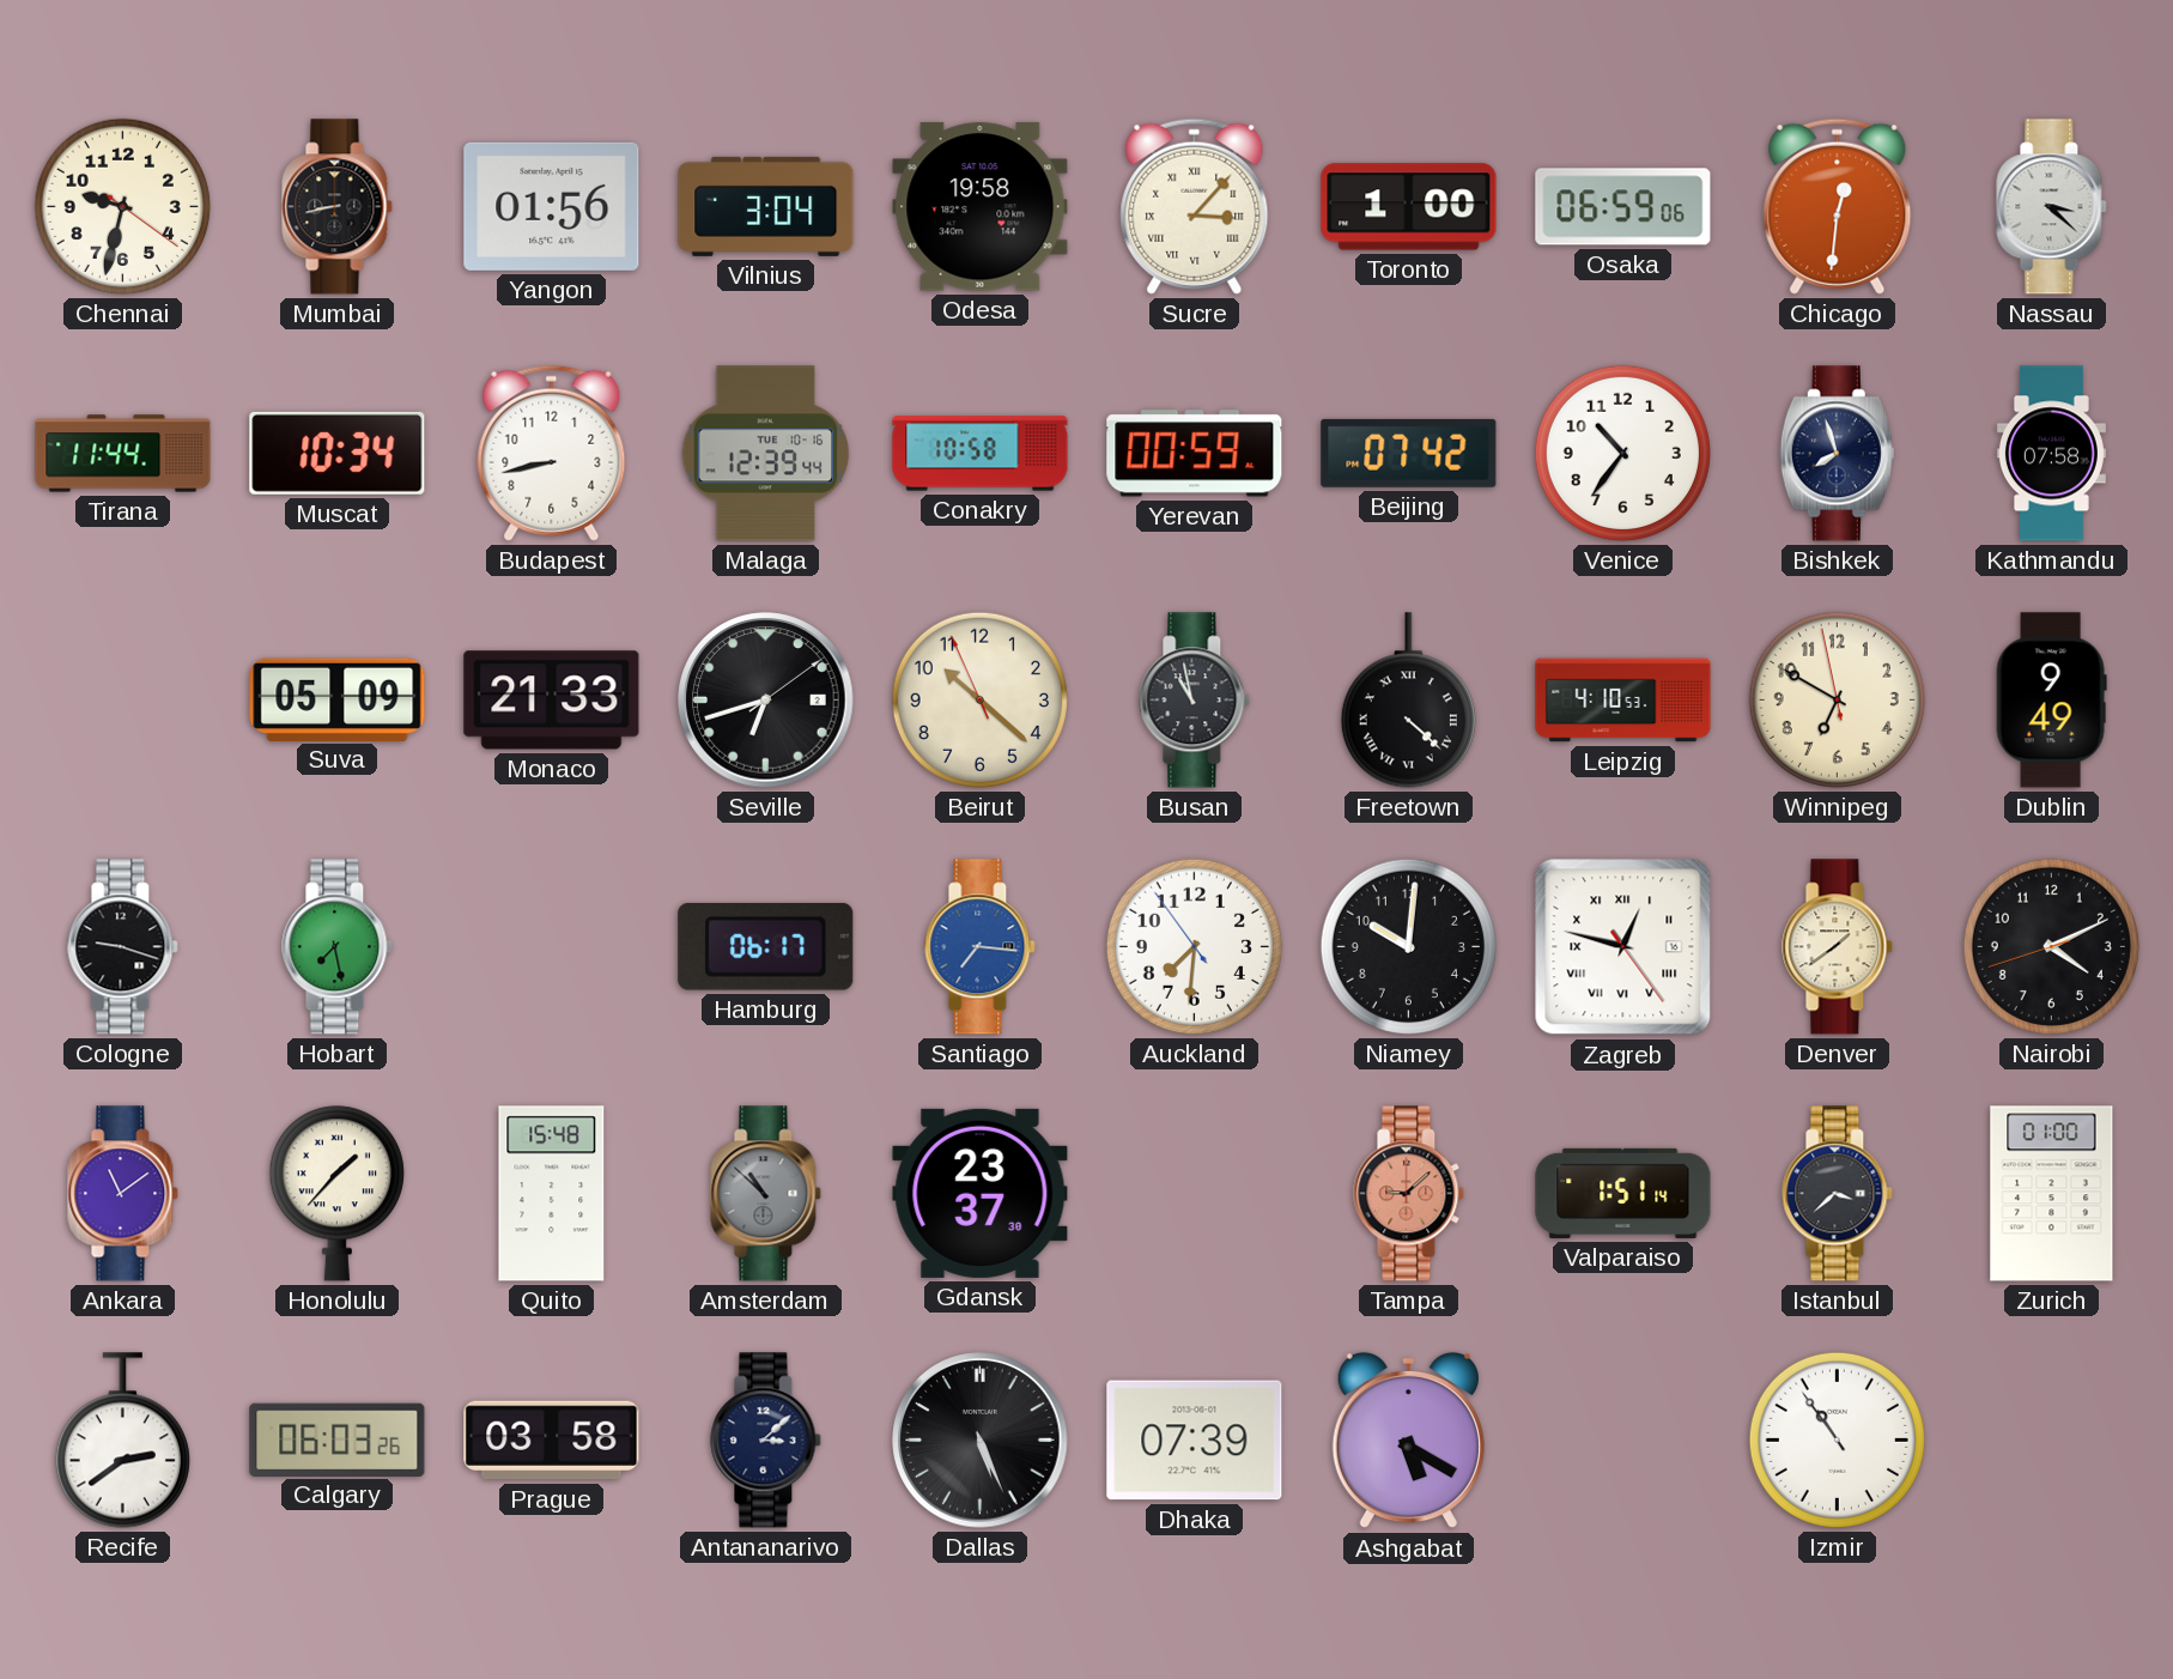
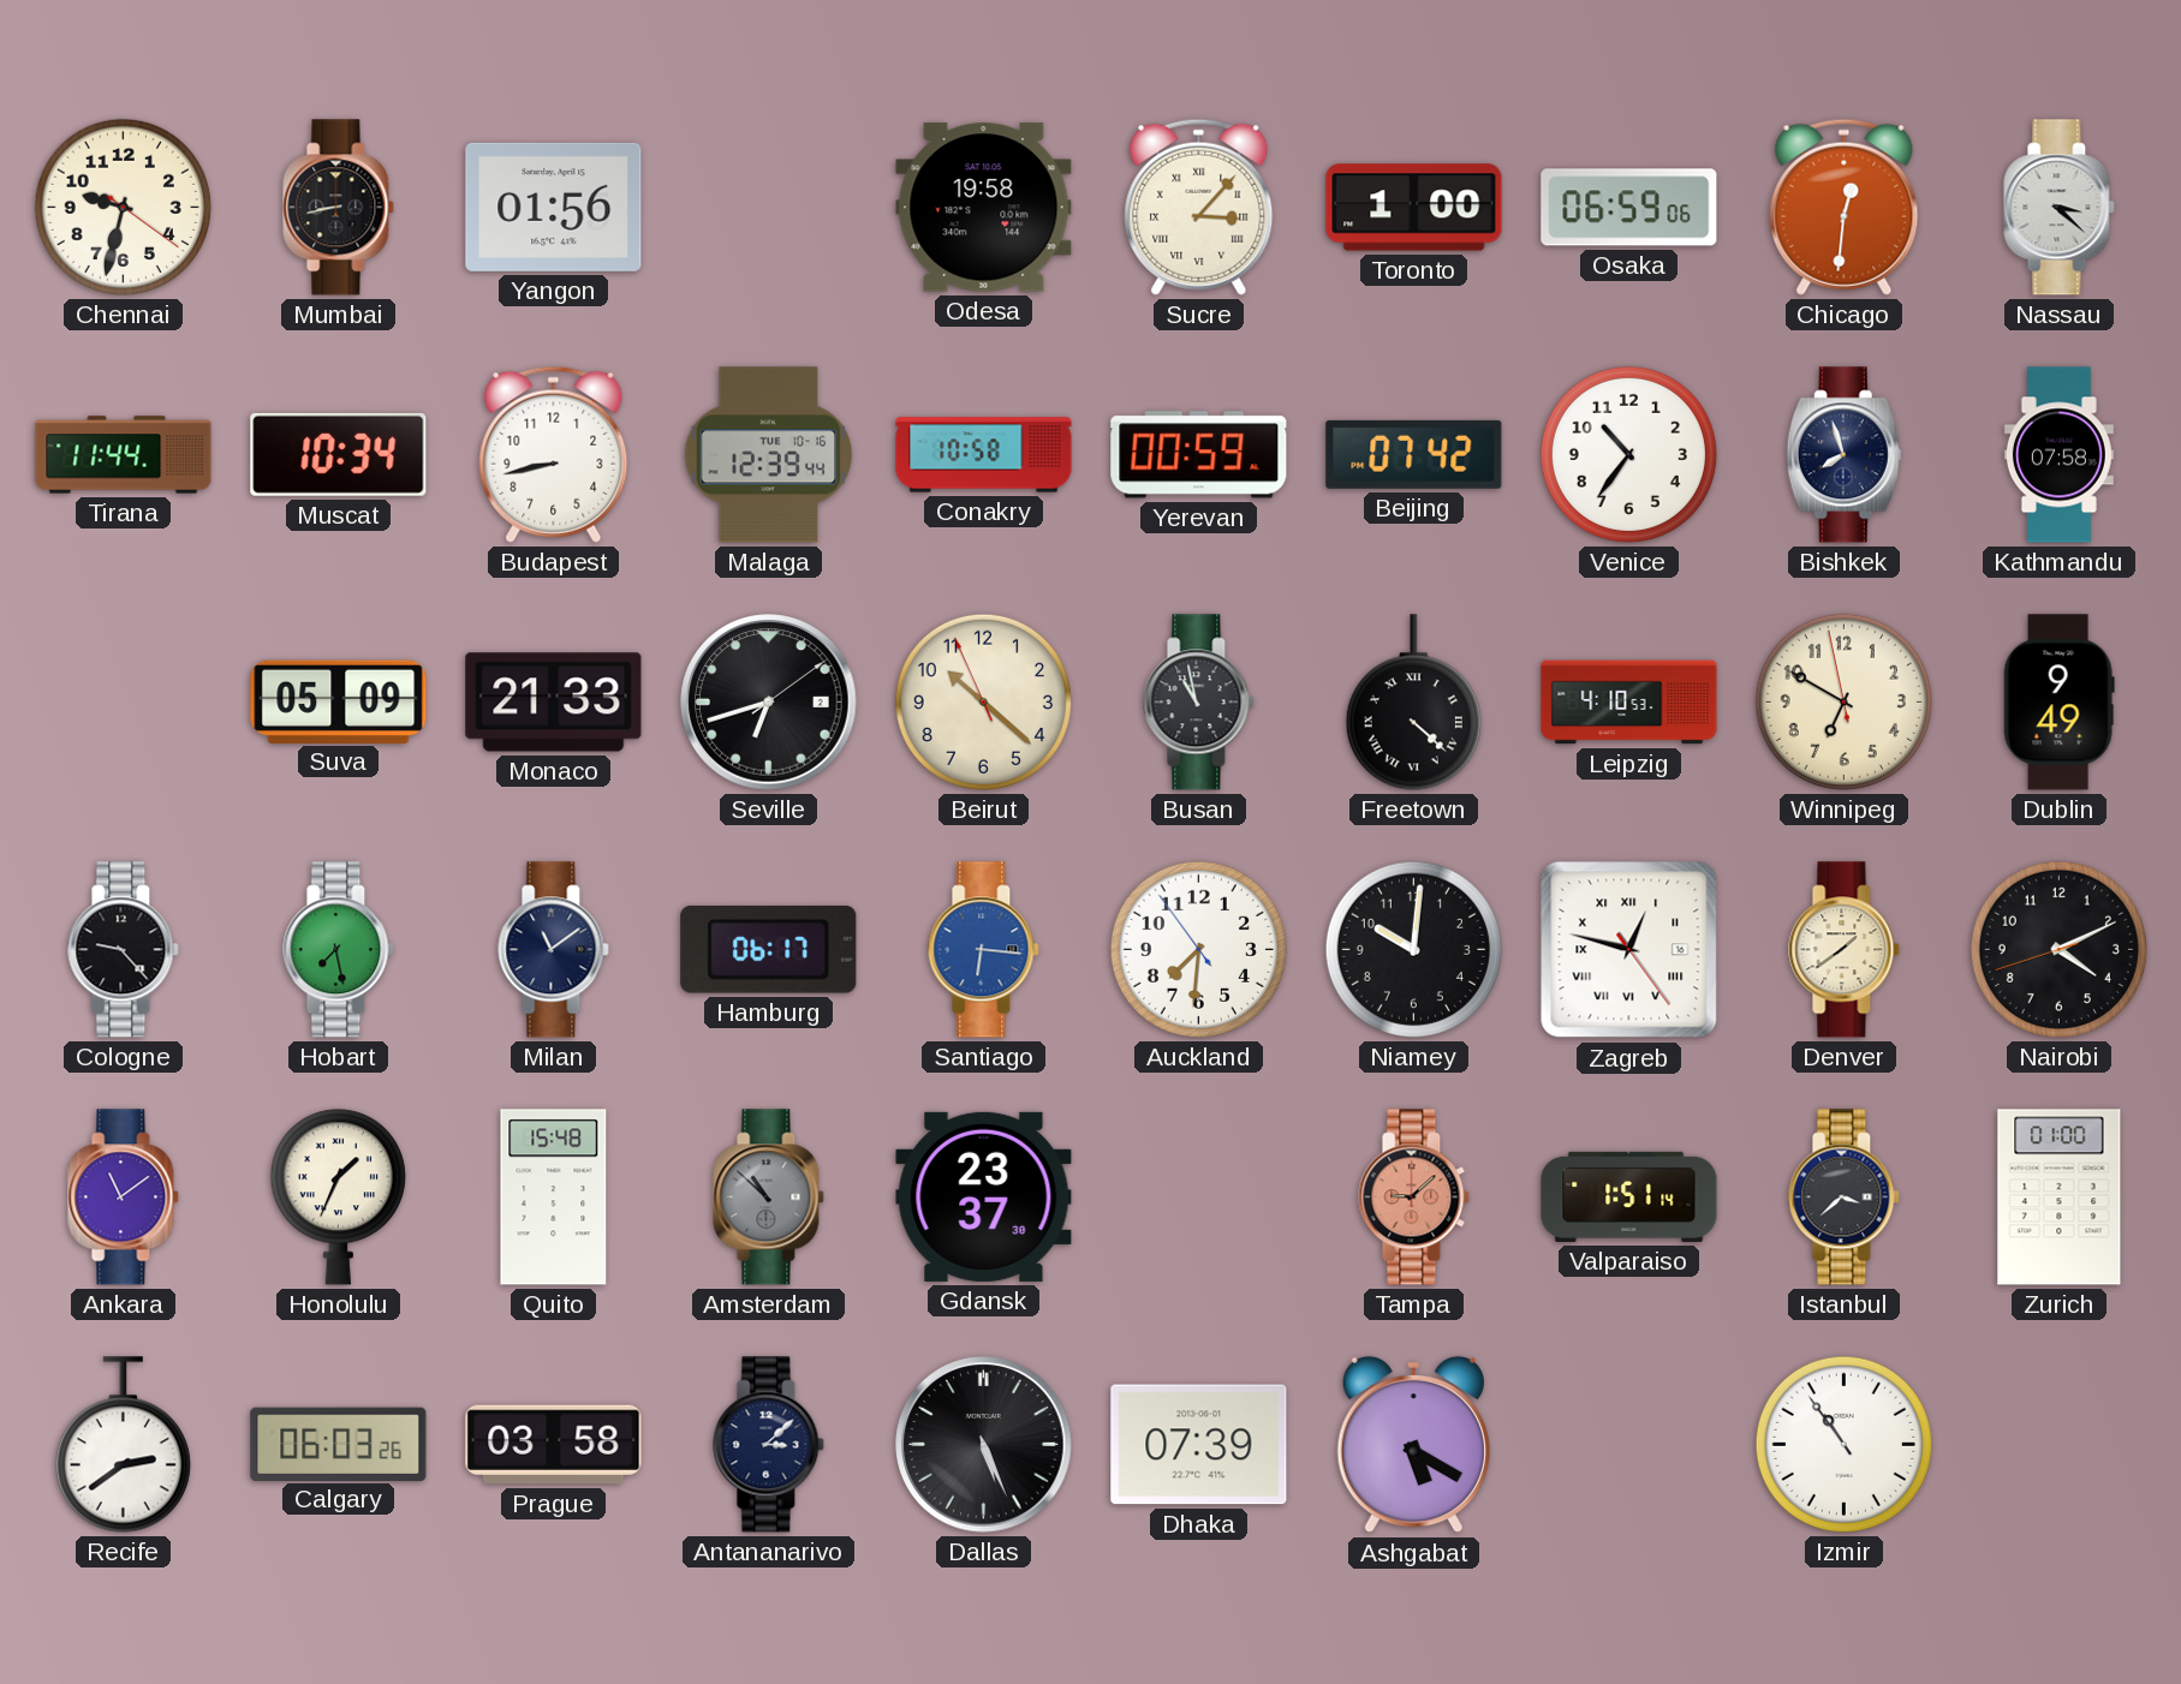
Vilnius: 3:04 -> none (766, 206)
Cologne: 9:18 -> 9:23 (124, 950)
Milan: none -> 11:09 (554, 950)
Santiago: 7:16 -> 6:16 (984, 950)
Honolulu: 1:37 -> 1:34 (338, 1198)
